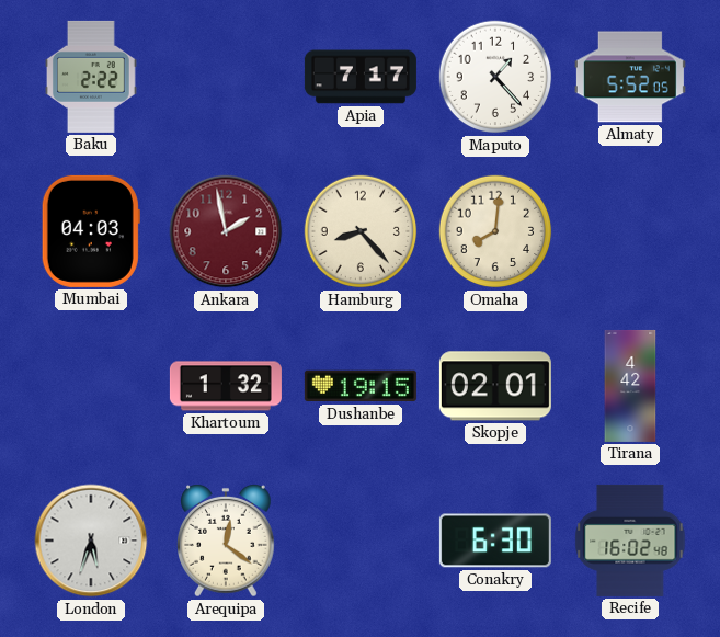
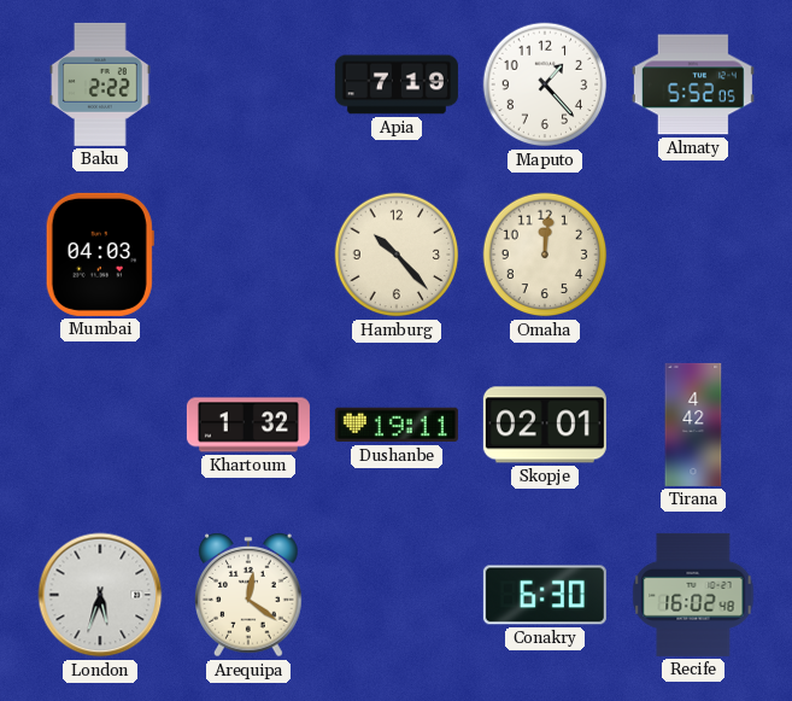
Apia: 7:17 -> 7:19 (397, 84)
Ankara: 1:58 -> none (226, 231)
Hamburg: 8:23 -> 10:23 (397, 255)
Omaha: 8:01 -> 12:01 (545, 255)
Dushanbe: 19:15 -> 19:11 (397, 425)
